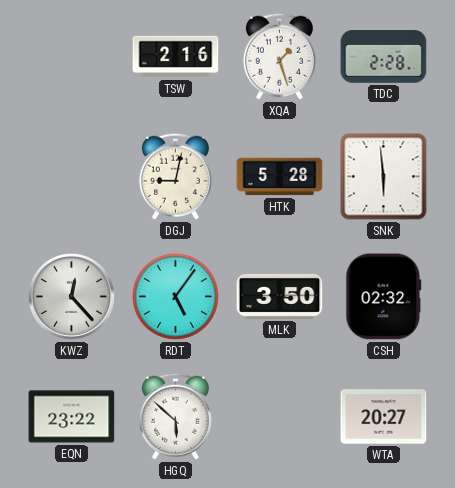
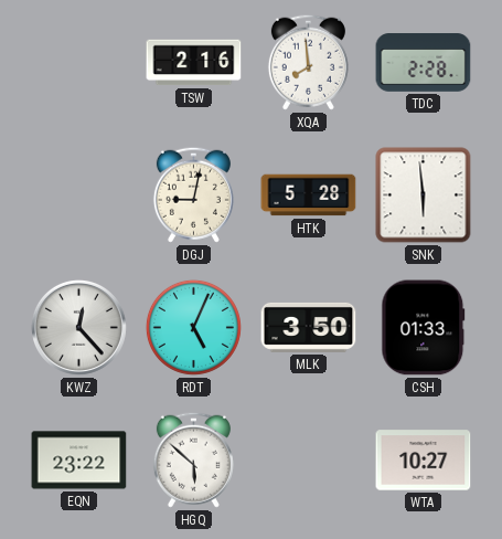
XQA: 1:27 -> 7:59 (308, 62)
RDT: 5:06 -> 5:04 (193, 327)
CSH: 02:32 -> 01:33 (424, 328)
WTA: 20:27 -> 10:27 (424, 461)
